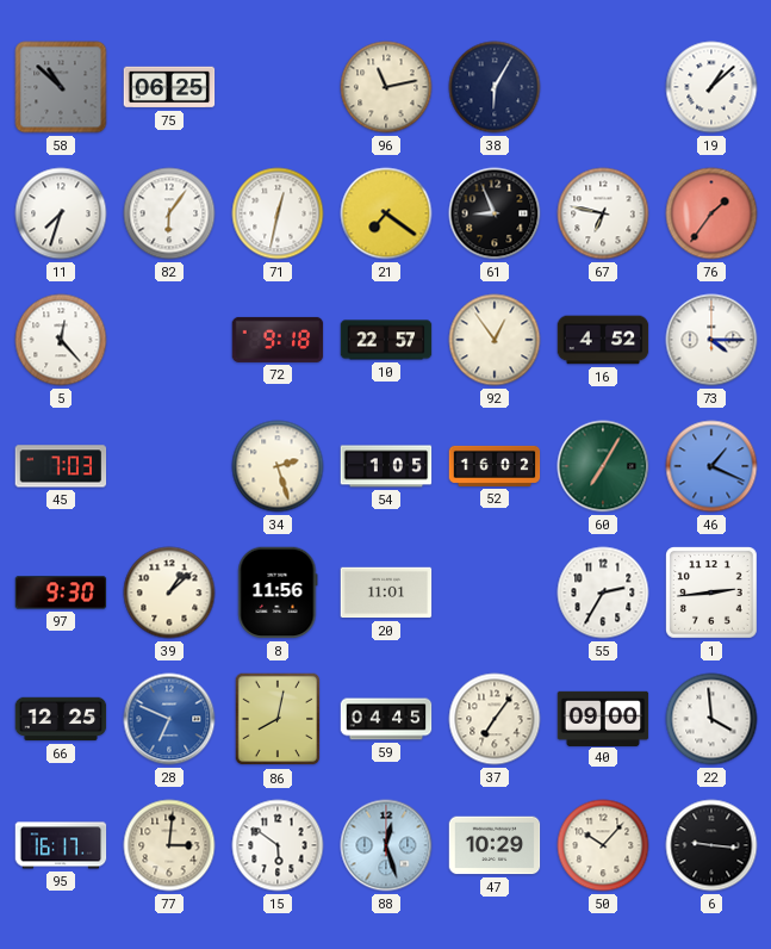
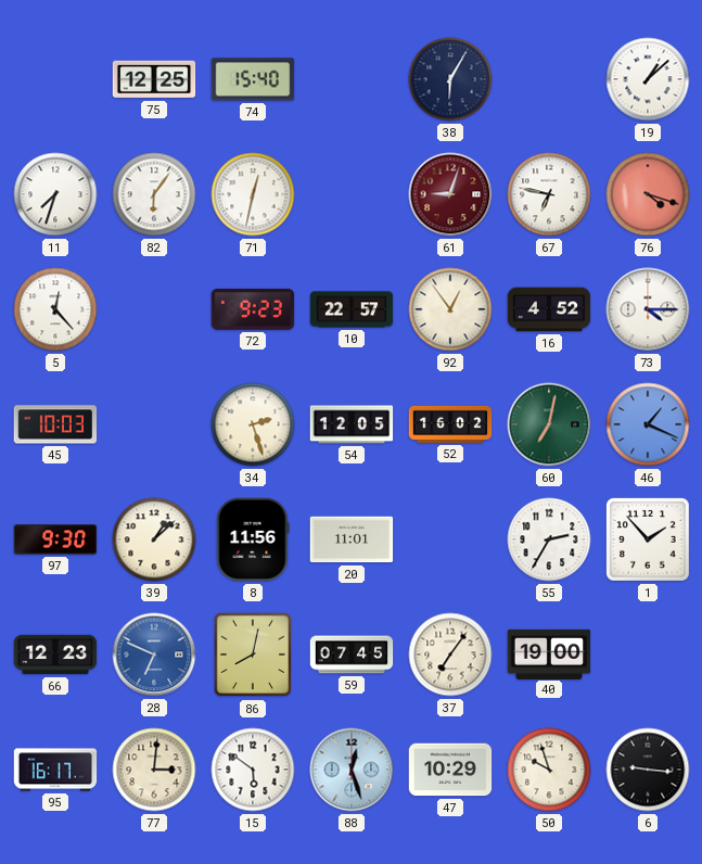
58: 10:52 -> none (61, 87)
75: 06:25 -> 12:25 (154, 79)
74: none -> 15:40 (253, 79)
96: 11:13 -> none (386, 87)
21: 7:21 -> none (386, 213)
61: 8:56 -> 9:03 (450, 194)
61 dial: black -> burgundy (450, 194)
76: 1:36 -> 4:18 (648, 194)
72: 9:18 -> 9:23 (253, 309)
45: 7:03 -> 10:03 (55, 424)
54: 1:05 -> 12:05 (352, 424)
60: 7:05 -> 7:02 (549, 424)
1: 2:44 -> 1:53 (649, 541)
66: 12:25 -> 12:23 (55, 655)
59: 04:45 -> 07:45 (352, 655)
40: 09:00 -> 19:00 (549, 653)
22: 3:59 -> none (711, 719)
50: 10:07 -> 9:57 (549, 770)
